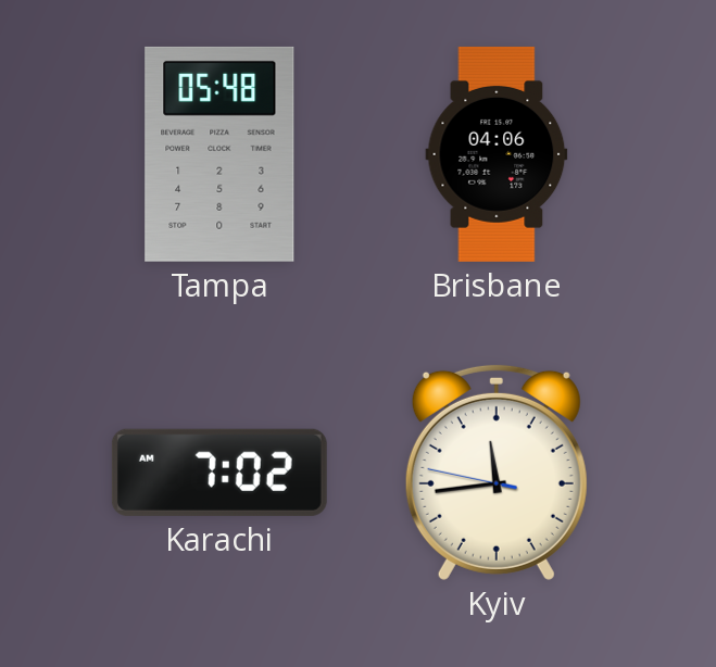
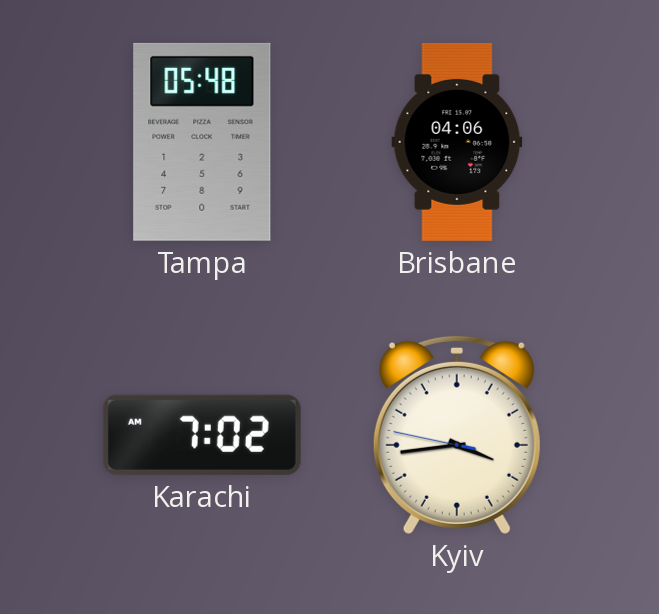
Kyiv: 11:43 -> 3:43 (457, 434)
